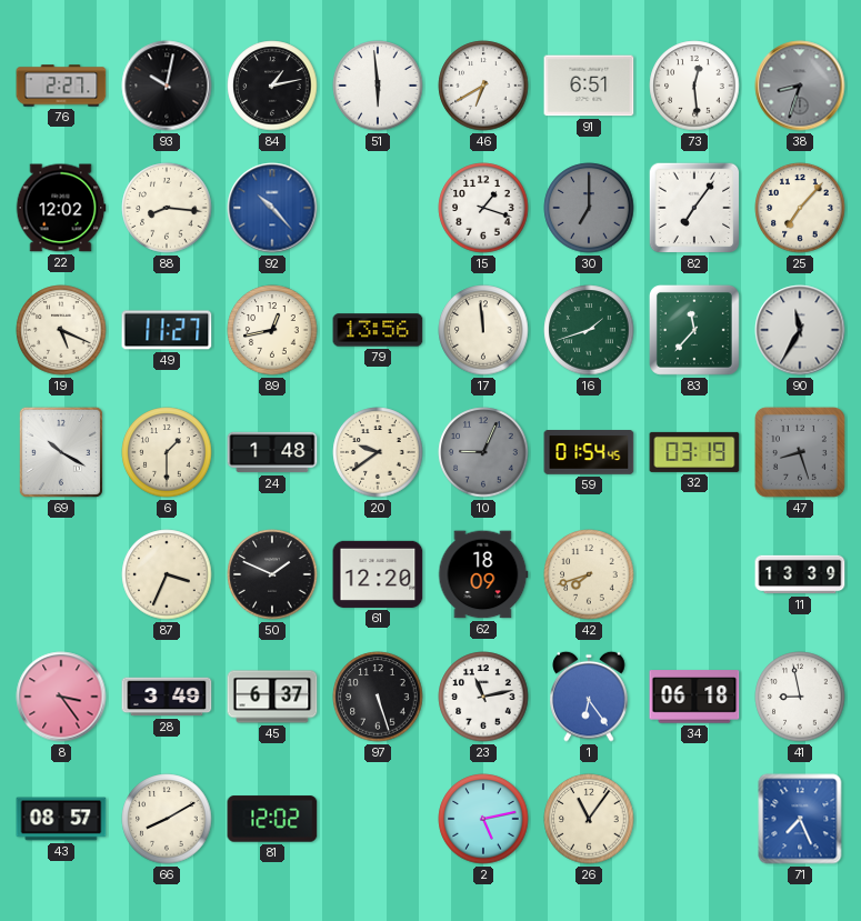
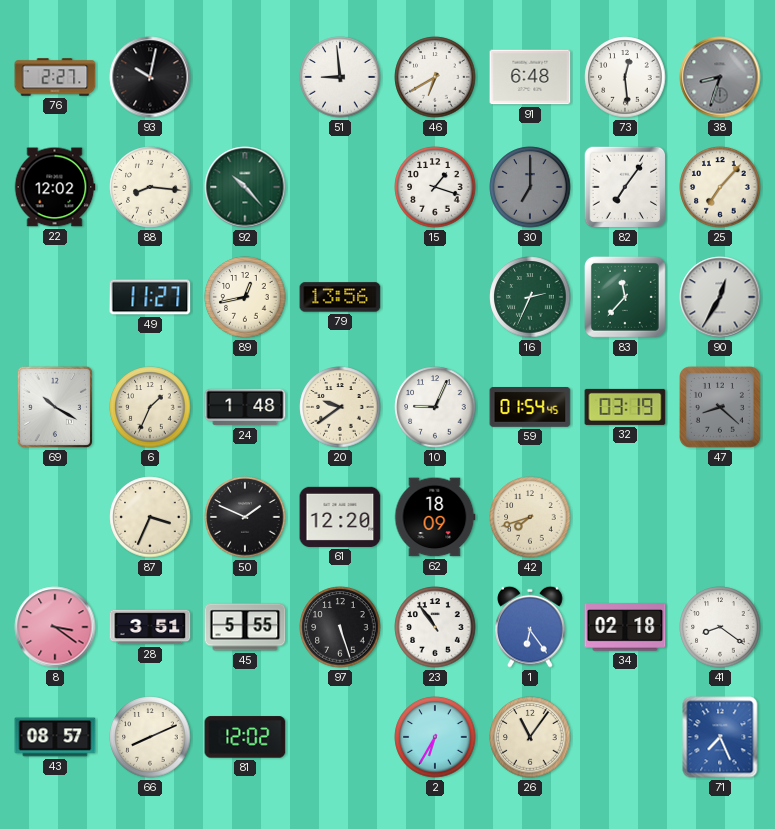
84: 1:13 -> none (272, 86)
51: 5:59 -> 8:59 (340, 77)
91: 6:51 -> 6:48 (530, 77)
92 dial: blue -> green (245, 187)
19: 5:19 -> none (61, 330)
17: 11:59 -> none (483, 330)
16: 1:42 -> 2:34 (530, 297)
90: 11:35 -> 12:35 (720, 297)
6: 1:30 -> 1:34 (150, 407)
10 dial: grey -> white (435, 407)
47: 8:27 -> 8:22 (720, 407)
11: 13:39 -> none (800, 574)
8: 3:24 -> 3:21 (55, 627)
28: 3:49 -> 3:51 (150, 627)
45: 6:37 -> 5:55 (245, 627)
23: 11:13 -> 10:54 (435, 627)
34: 06:18 -> 02:18 (625, 627)
41: 8:58 -> 8:21 (720, 627)
66: 8:10 -> 8:11 (150, 737)
2: 5:13 -> 6:35 (435, 737)
